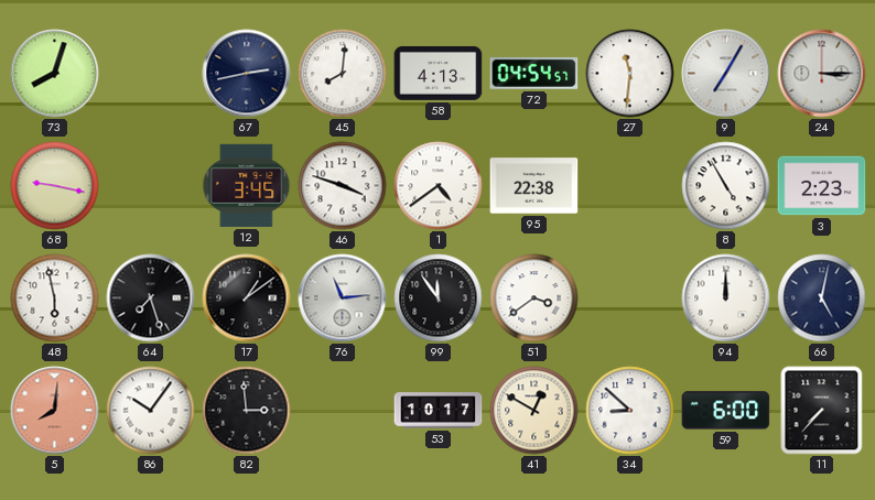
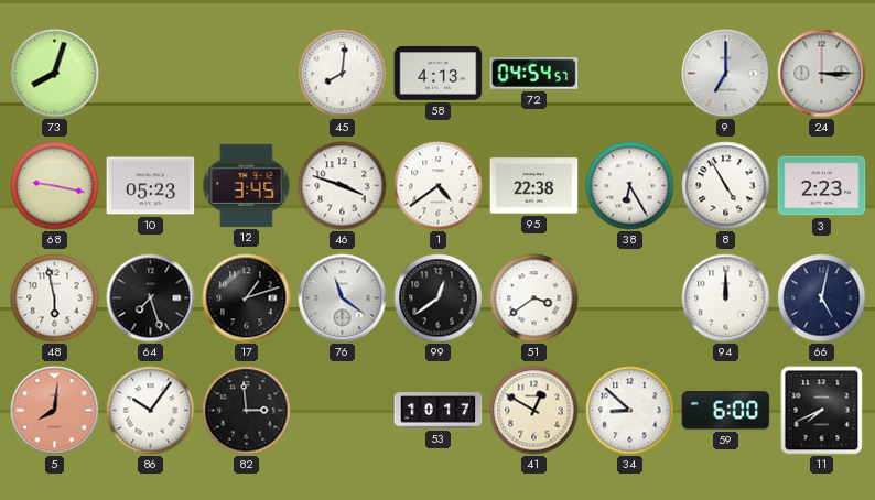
67: 2:43 -> none (247, 74)
27: 11:31 -> none (630, 74)
9: 7:05 -> 7:00 (726, 74)
10: none -> 05:23 (151, 186)
38: none -> 6:25 (630, 186)
17: 1:09 -> 1:12 (247, 298)
76: 11:14 -> 11:21 (343, 298)
99: 11:54 -> 12:39 (439, 298)
11: 7:37 -> 7:41 (822, 411)
